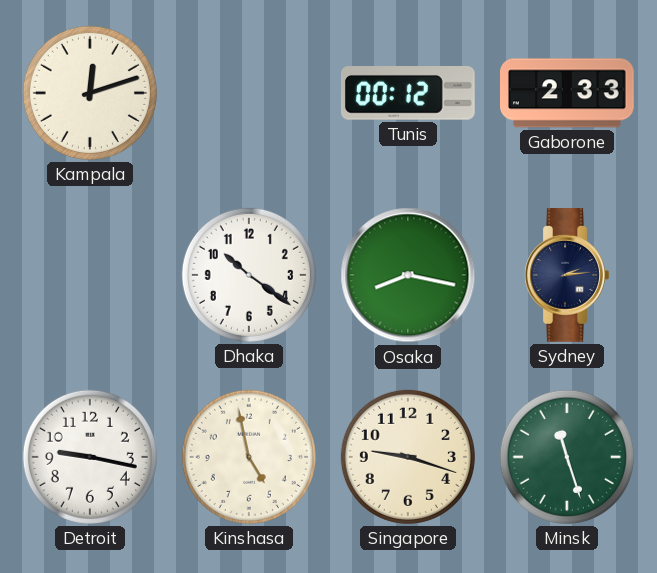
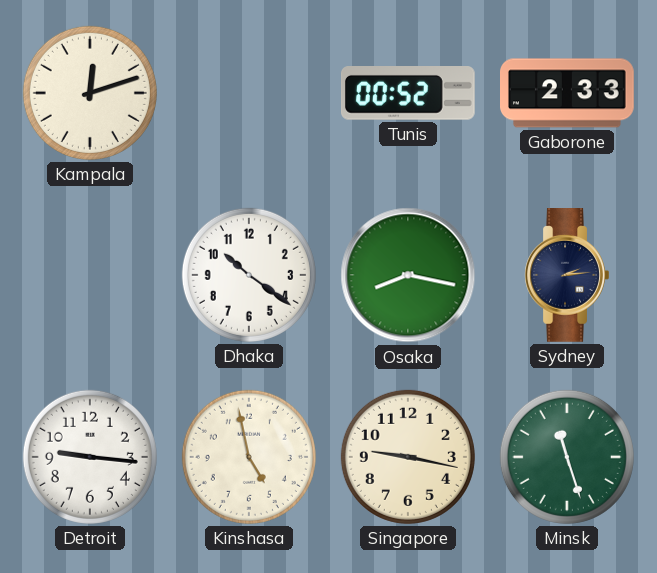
Tunis: 00:12 -> 00:52 (408, 94)
Detroit: 9:17 -> 9:16 (90, 457)
Singapore: 9:18 -> 9:17 (408, 457)
